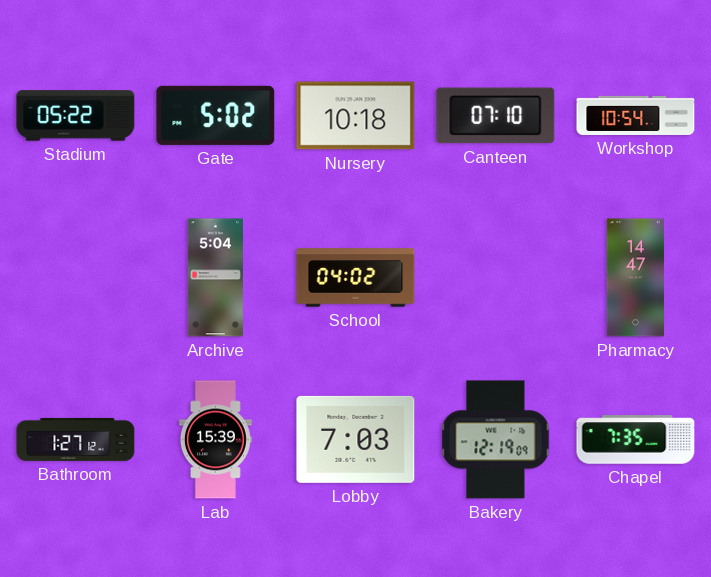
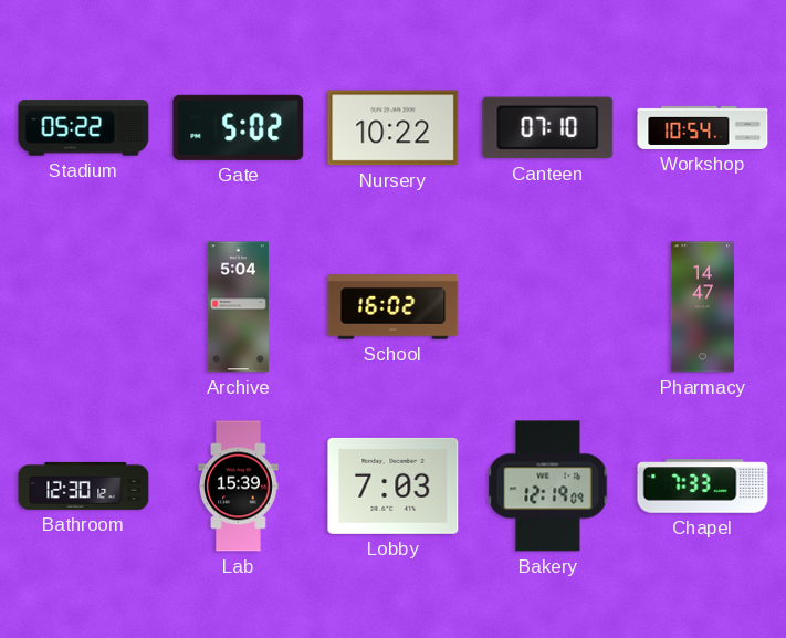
Nursery: 10:18 -> 10:22 (394, 128)
School: 04:02 -> 16:02 (394, 307)
Bathroom: 1:27 -> 12:30 (84, 485)
Chapel: 7:35 -> 7:33 (703, 487)
